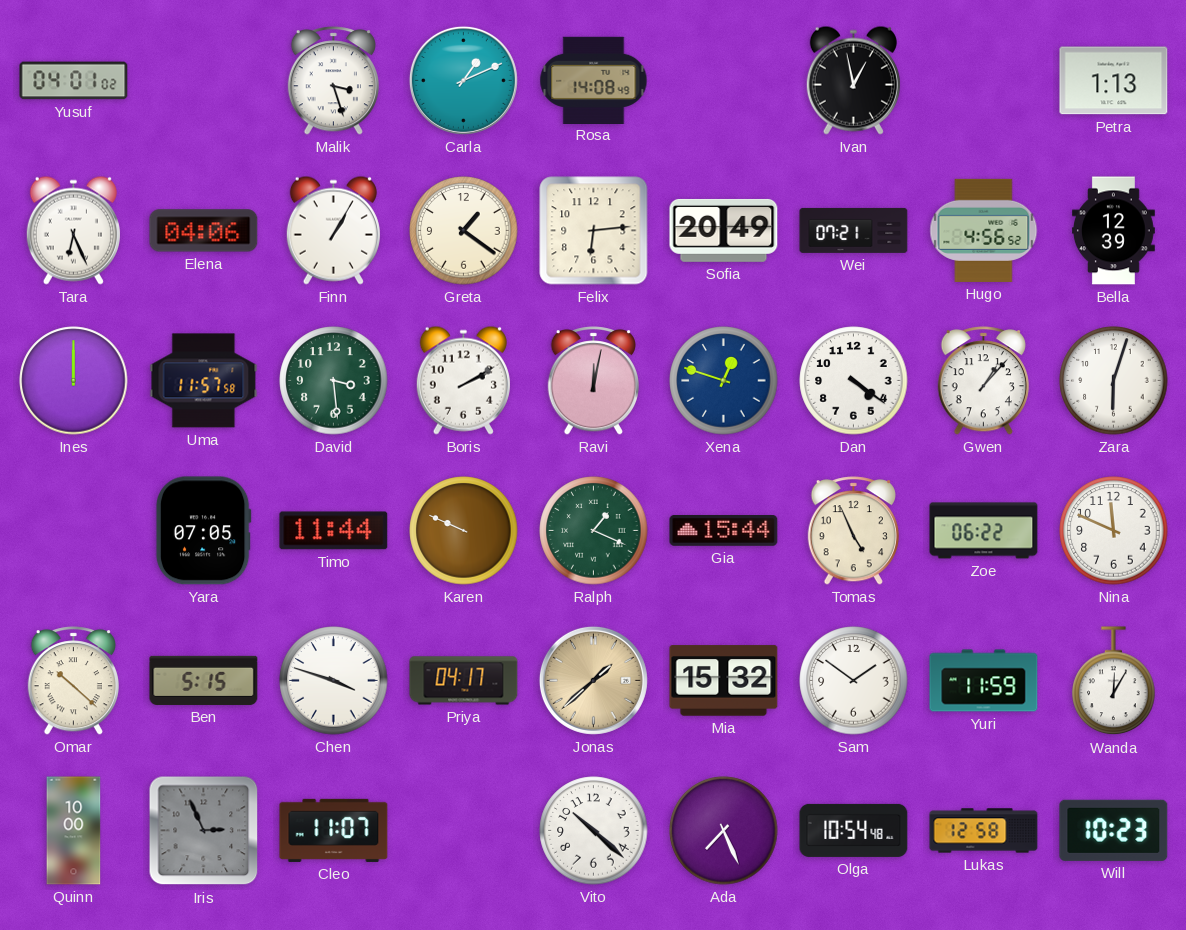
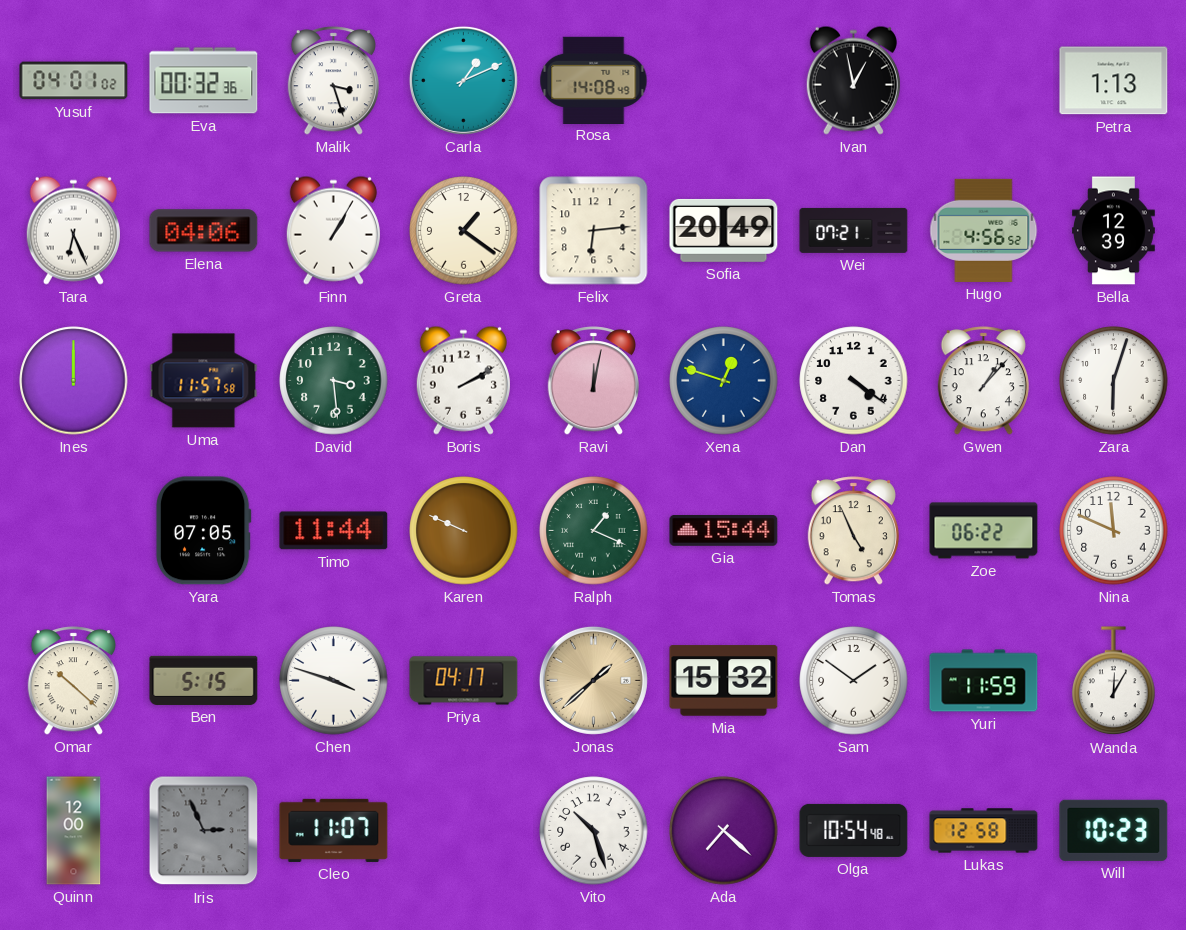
Eva: none -> 00:32 (204, 81)
Quinn: 10:00 -> 12:00 (74, 831)
Vito: 10:22 -> 10:27 (594, 831)
Ada: 7:26 -> 7:22 (724, 831)
